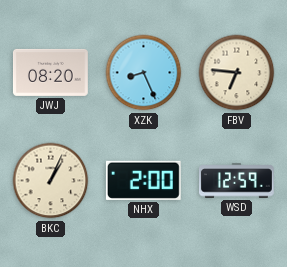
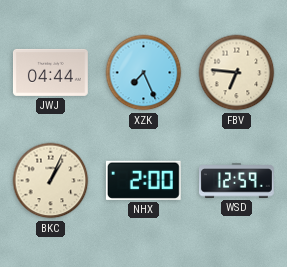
JWJ: 08:20 -> 04:44 (51, 72)
XZK: 8:26 -> 7:26 (144, 73)
